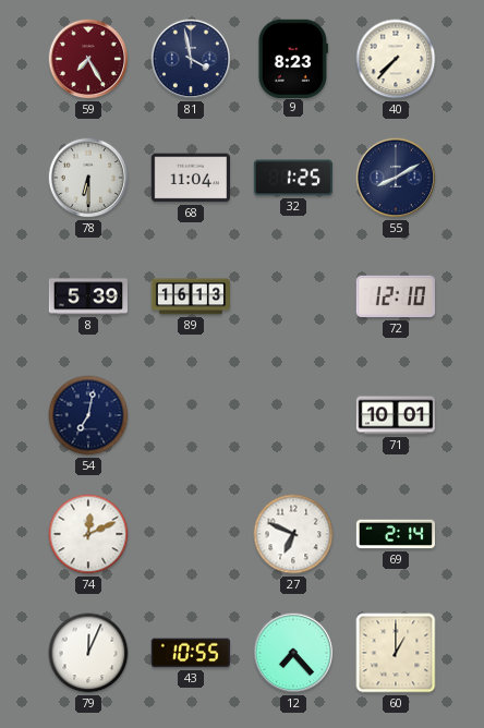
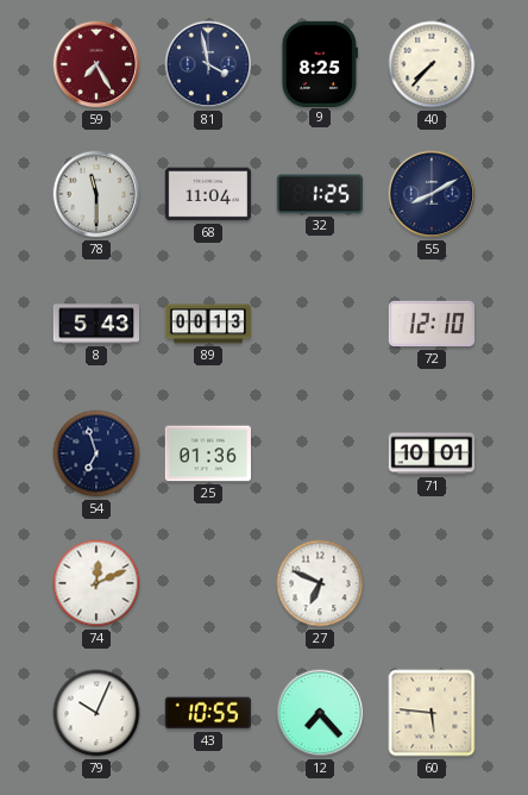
9: 8:23 -> 8:25 (320, 63)
78: 6:30 -> 11:30 (96, 194)
8: 5:39 -> 5:43 (95, 324)
89: 16:13 -> 00:13 (208, 324)
54: 7:02 -> 6:57 (96, 453)
25: none -> 01:36 (207, 453)
69: 2:14 -> none (395, 534)
79: 12:04 -> 10:04 (96, 713)
60: 1:00 -> 5:46 (432, 713)
